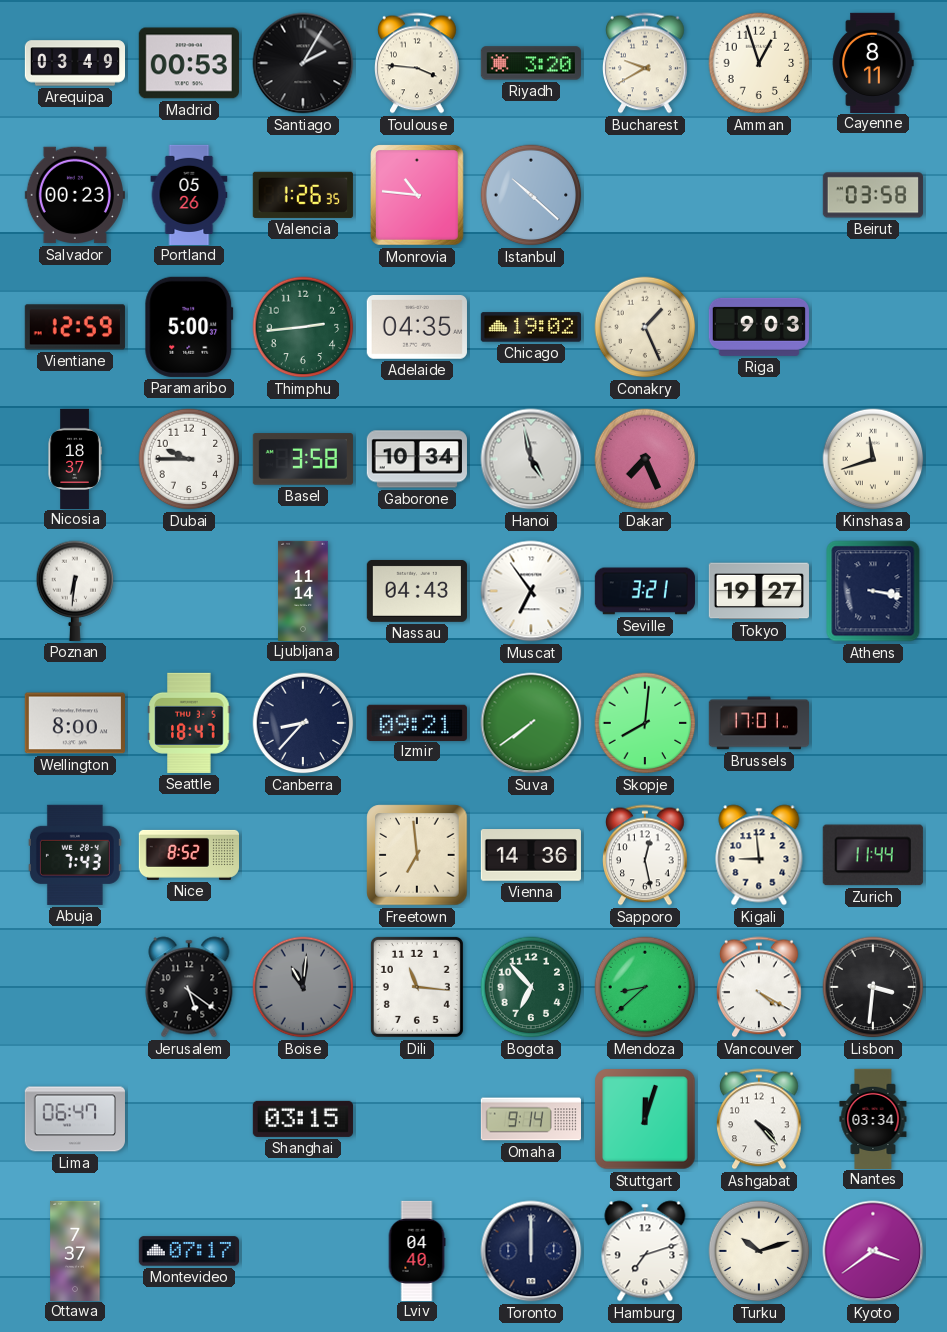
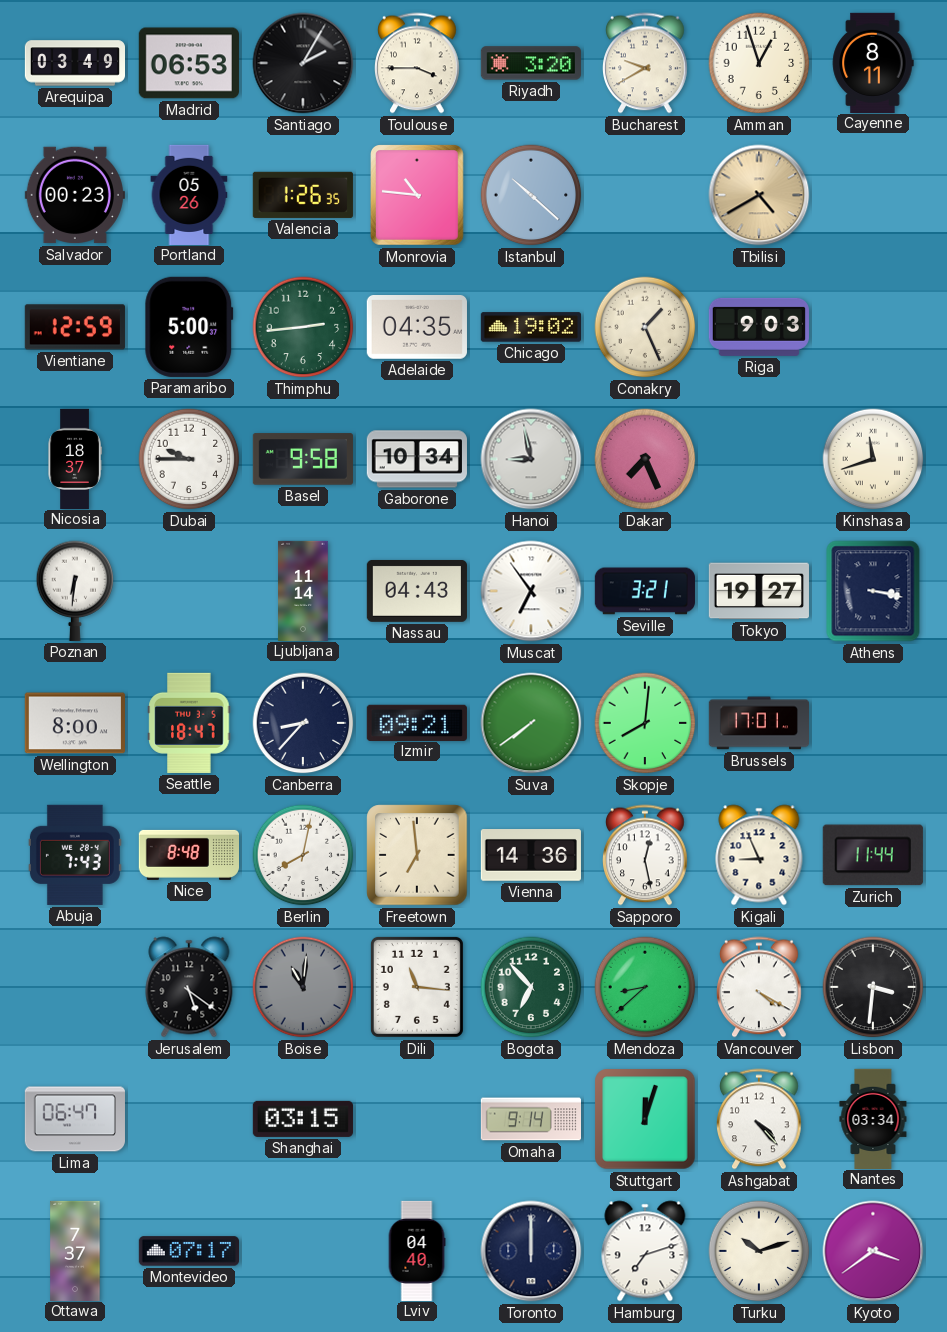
Madrid: 00:53 -> 06:53 (189, 63)
Toulouse: 3:46 -> 3:45 (417, 63)
Tbilisi: none -> 4:40 (759, 195)
Beirut: 03:58 -> none (873, 195)
Basel: 3:58 -> 9:58 (303, 459)
Hanoi: 4:58 -> 8:58 (531, 459)
Nice: 8:52 -> 8:48 (188, 855)
Berlin: none -> 8:02 (303, 855)
Kigali: 8:59 -> 8:56 (759, 855)
